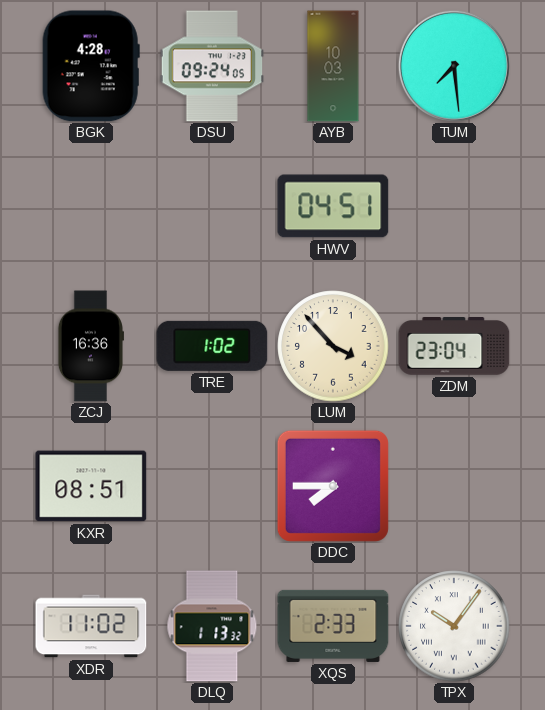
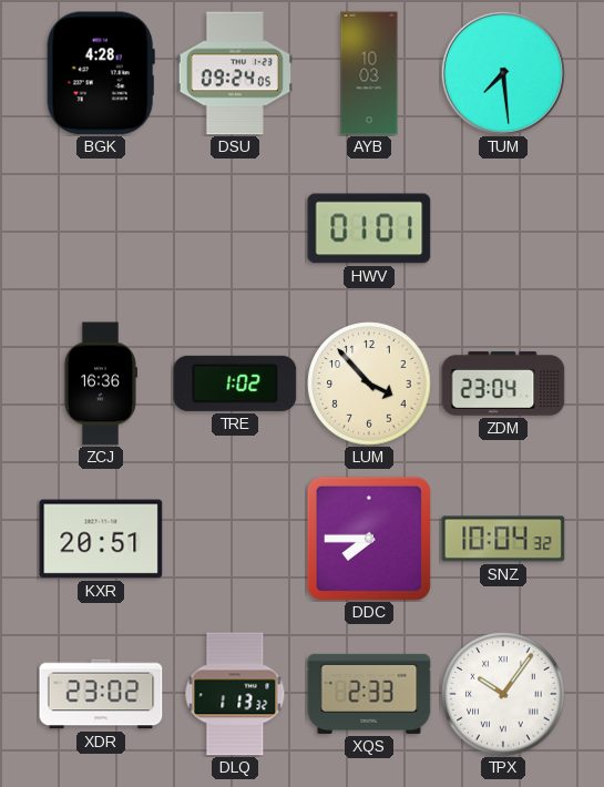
HWV: 04:51 -> 01:01 (369, 228)
KXR: 08:51 -> 20:51 (101, 539)
SNZ: none -> 10:04 (503, 539)
XDR: 11:02 -> 23:02 (101, 694)
